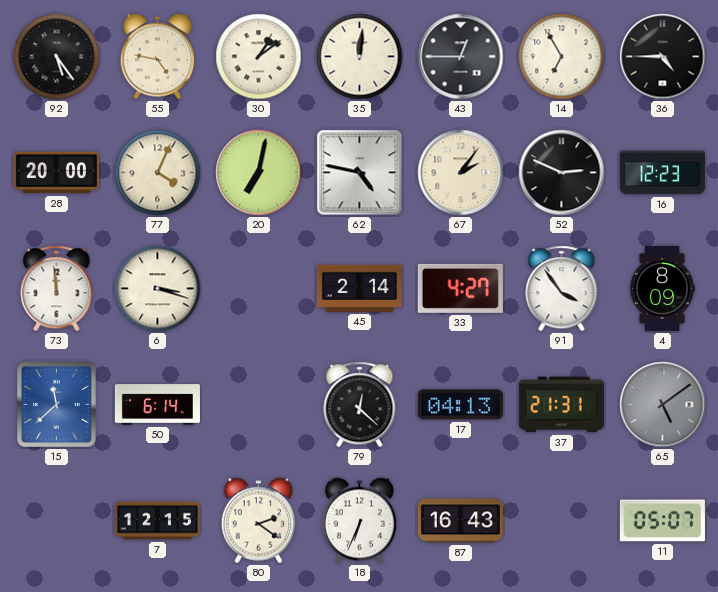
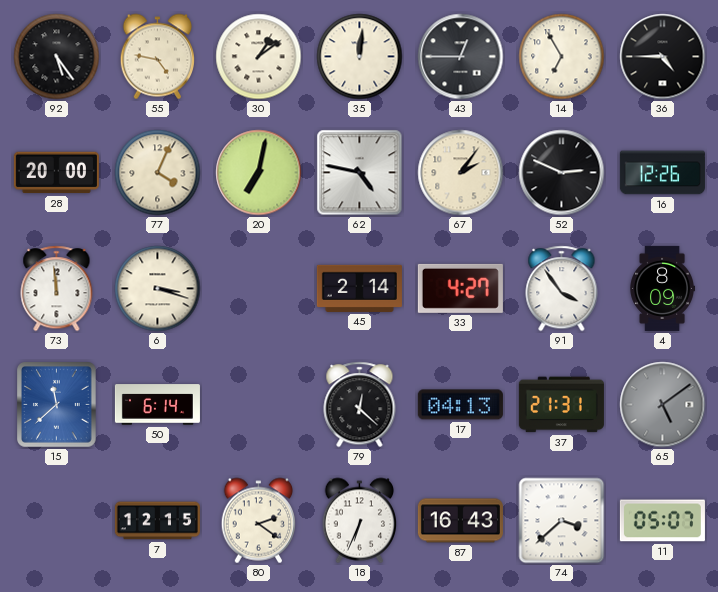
16: 12:23 -> 12:26 (662, 173)
74: none -> 3:38 (562, 521)
